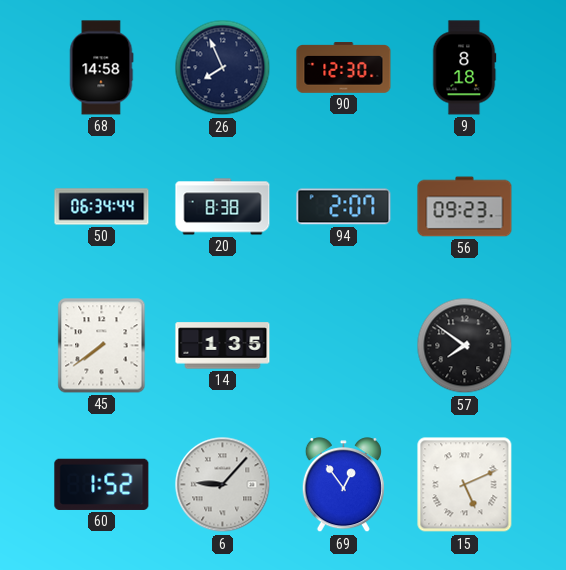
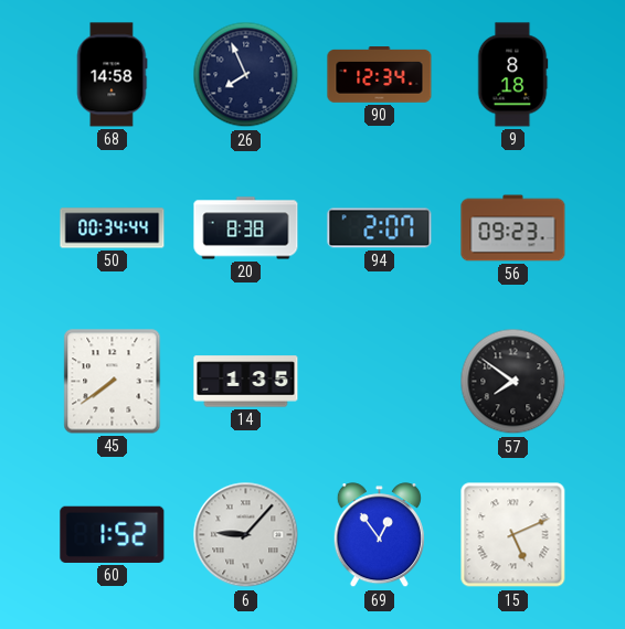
90: 12:30 -> 12:34 (380, 75)
50: 06:34 -> 00:34 (113, 228)
